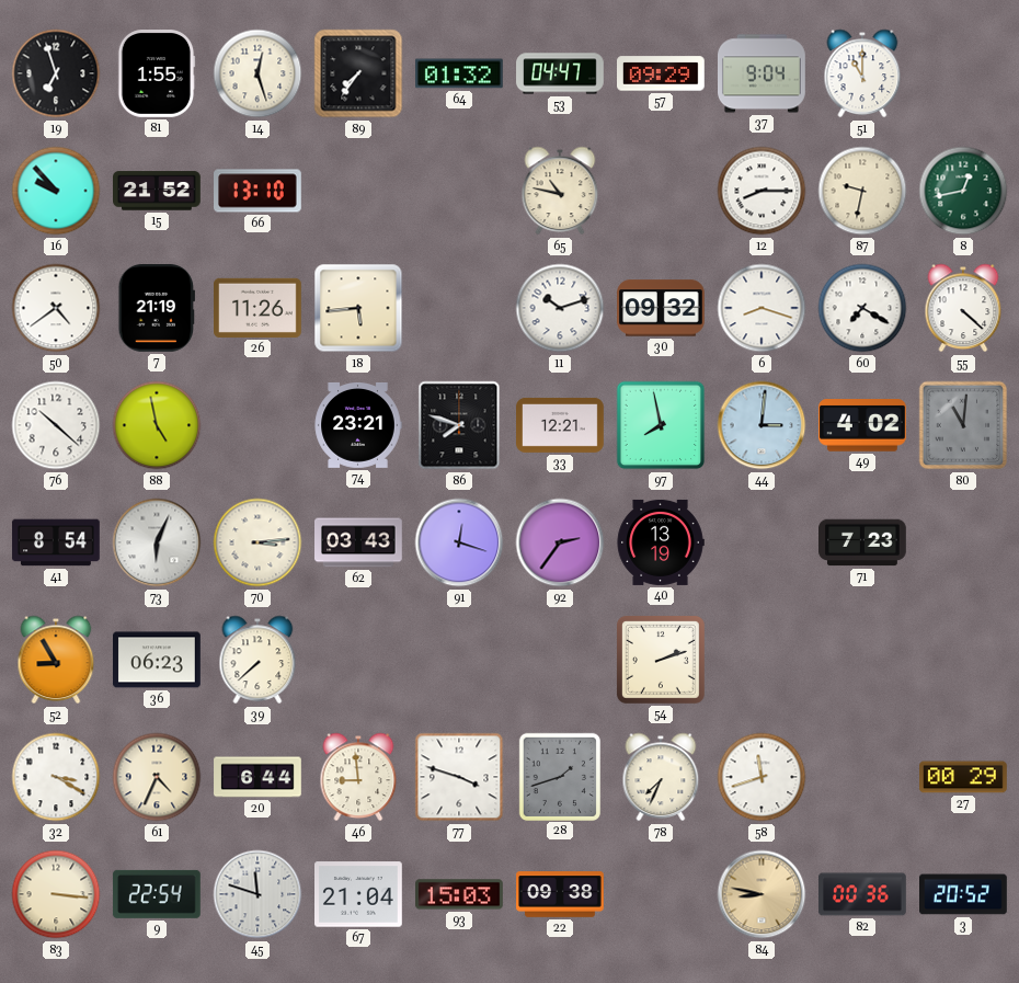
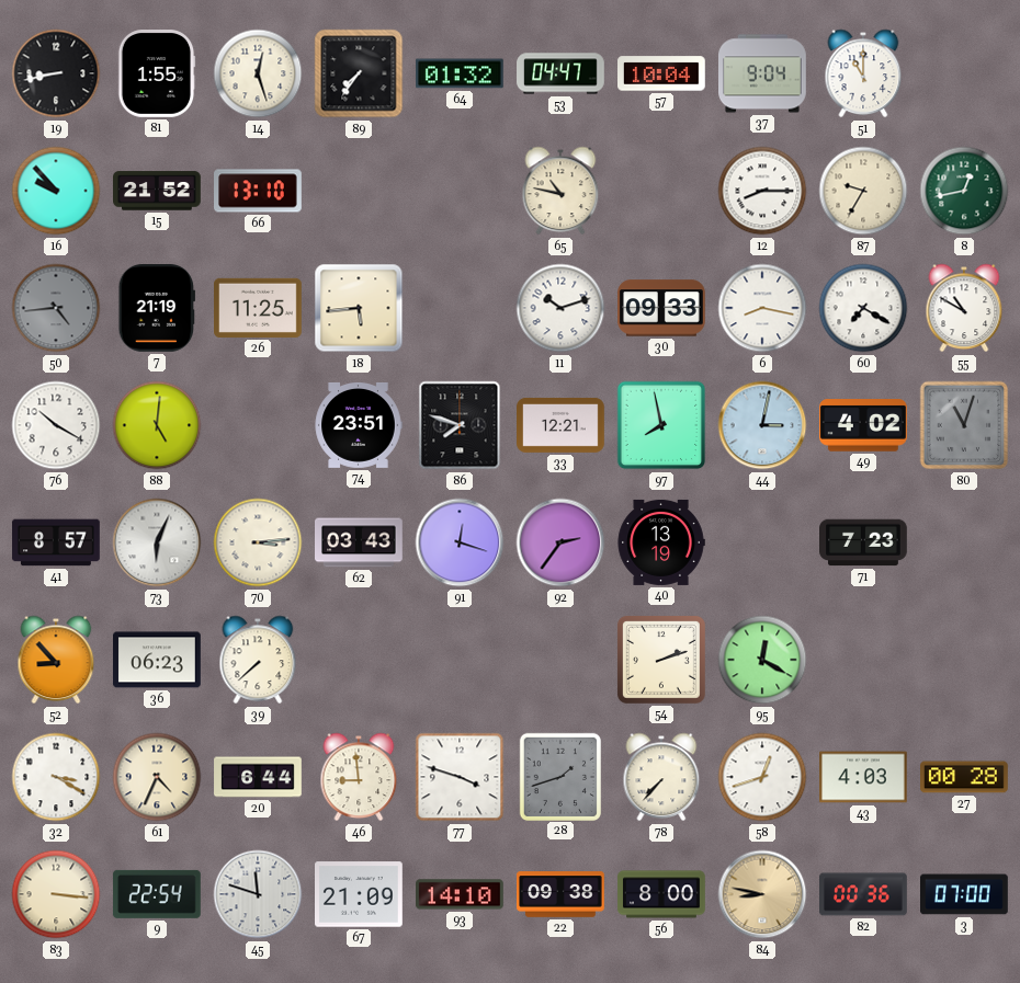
19: 6:57 -> 8:43 (56, 73)
57: 09:29 -> 10:04 (662, 73)
87: 9:32 -> 9:35 (863, 191)
50: 4:39 -> 4:44 (56, 308)
50 dial: white -> grey (56, 308)
26: 11:26 -> 11:25 (259, 308)
30: 09:32 -> 09:33 (662, 308)
6: 8:18 -> 8:17 (762, 308)
55: 4:22 -> 10:50 (964, 308)
76: 10:22 -> 10:20 (56, 425)
88: 4:58 -> 5:01 (157, 425)
74: 23:21 -> 23:51 (359, 425)
44: 3:01 -> 3:02 (762, 425)
80: 11:01 -> 11:03 (964, 425)
41: 8:54 -> 8:57 (56, 542)
52: 8:55 -> 8:53 (56, 660)
95: none -> 12:20 (762, 660)
78: 7:34 -> 7:37 (661, 777)
58: 11:42 -> 12:42 (762, 777)
43: none -> 4:03 (864, 777)
27: 00:29 -> 00:28 (965, 777)
67: 21:04 -> 21:09 (360, 894)
93: 15:03 -> 14:10 (461, 894)
56: none -> 8:00 (661, 894)
3: 20:52 -> 07:00 (965, 894)
